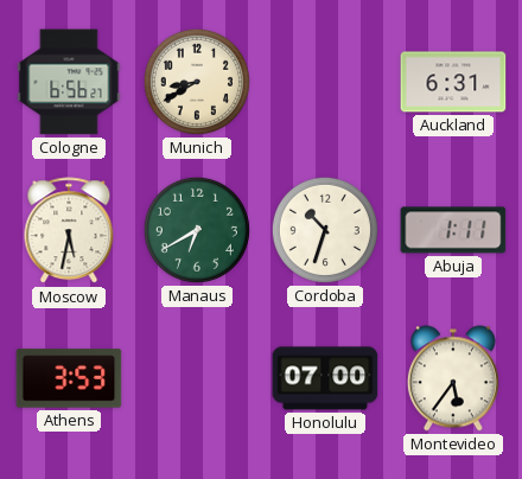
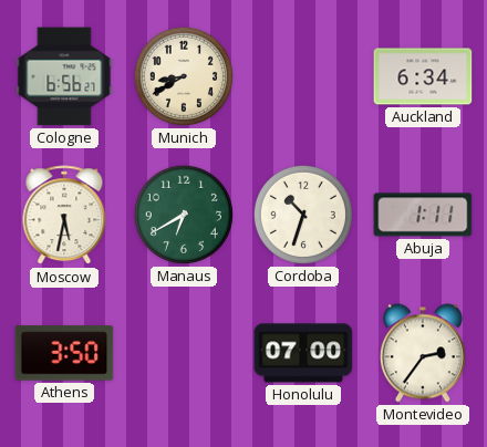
Auckland: 6:31 -> 6:34 (423, 76)
Athens: 3:53 -> 3:50 (64, 353)
Montevideo: 5:36 -> 2:36 (423, 353)
